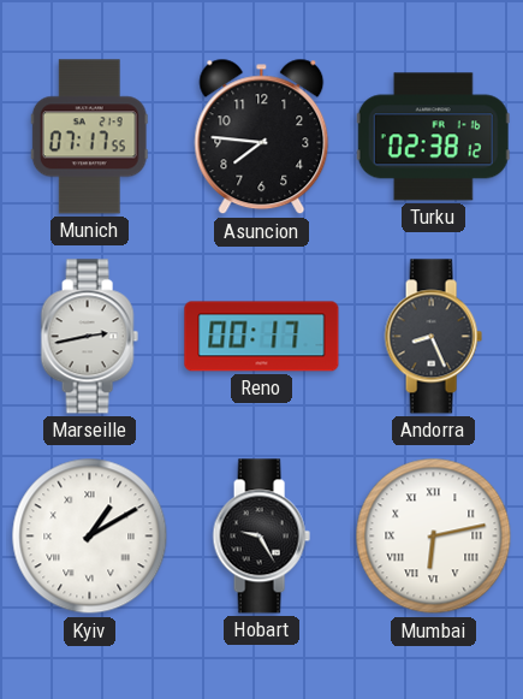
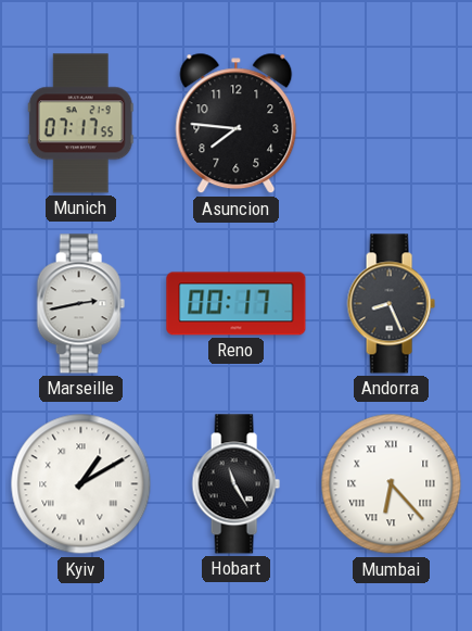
Turku: 02:38 -> none (433, 137)
Hobart: 9:25 -> 11:25 (235, 484)
Mumbai: 6:13 -> 6:23 (392, 484)
